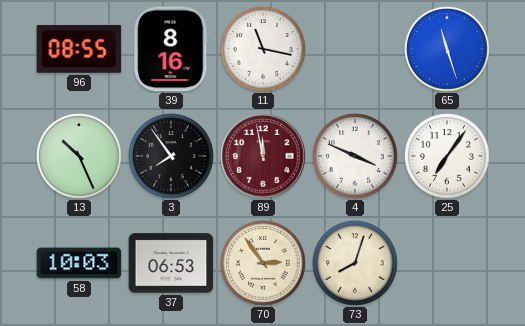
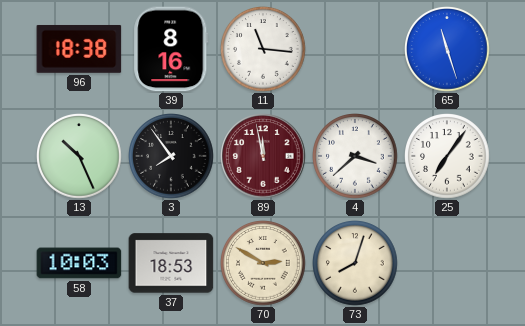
96: 08:55 -> 18:38 (79, 49)
11: 11:17 -> 11:16 (263, 49)
4: 3:49 -> 3:38 (355, 156)
37: 06:53 -> 18:53 (171, 263)
70: 2:54 -> 2:50 (263, 263)
